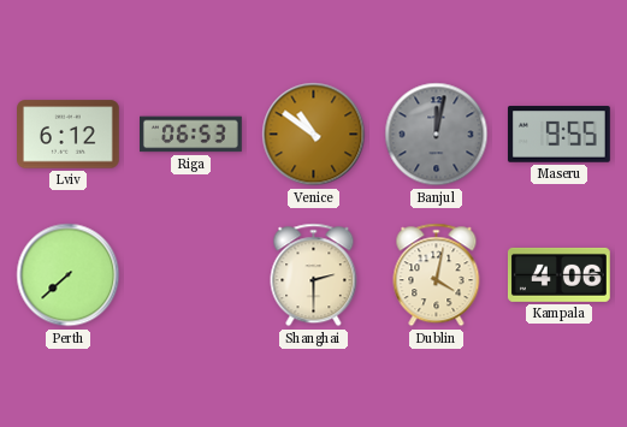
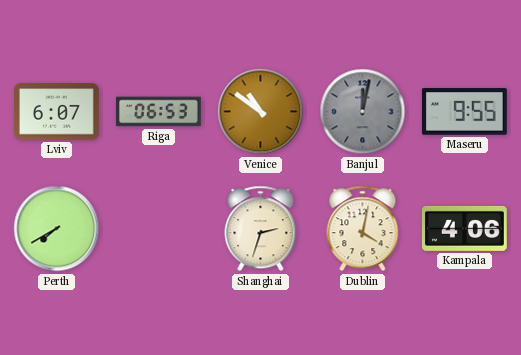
Lviv: 6:12 -> 6:07 (57, 112)
Perth: 7:38 -> 7:40 (57, 229)
Shanghai: 2:30 -> 2:33 (261, 229)
